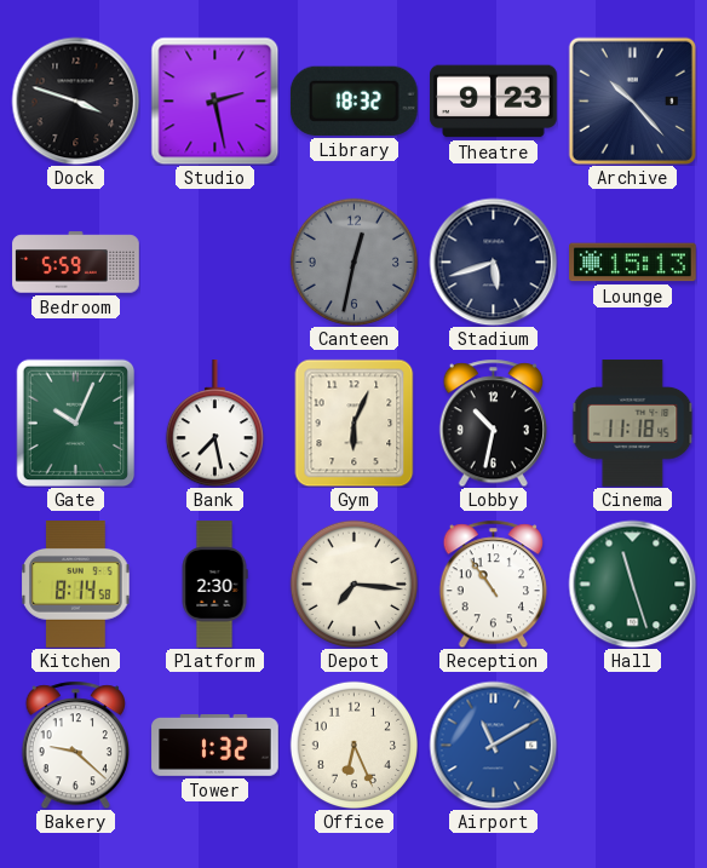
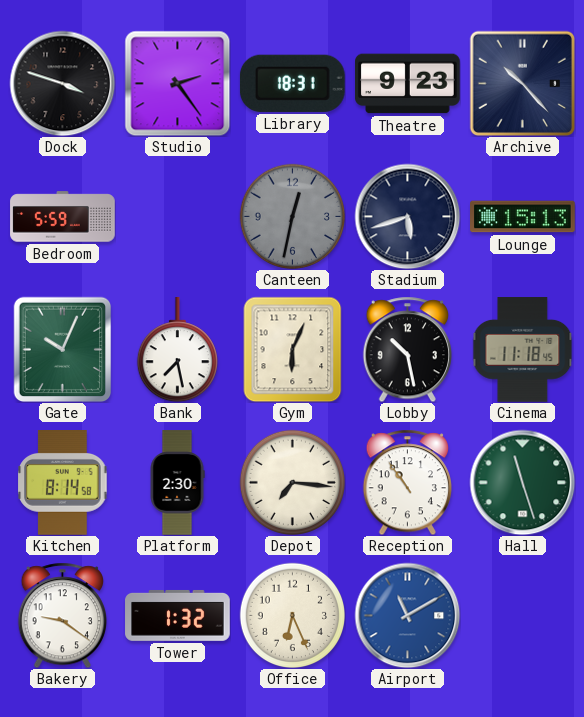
Studio: 2:28 -> 2:24 (177, 83)
Library: 18:32 -> 18:31 (292, 83)
Lobby: 10:32 -> 10:28 (407, 349)
Bakery: 9:22 -> 9:21 (62, 615)
